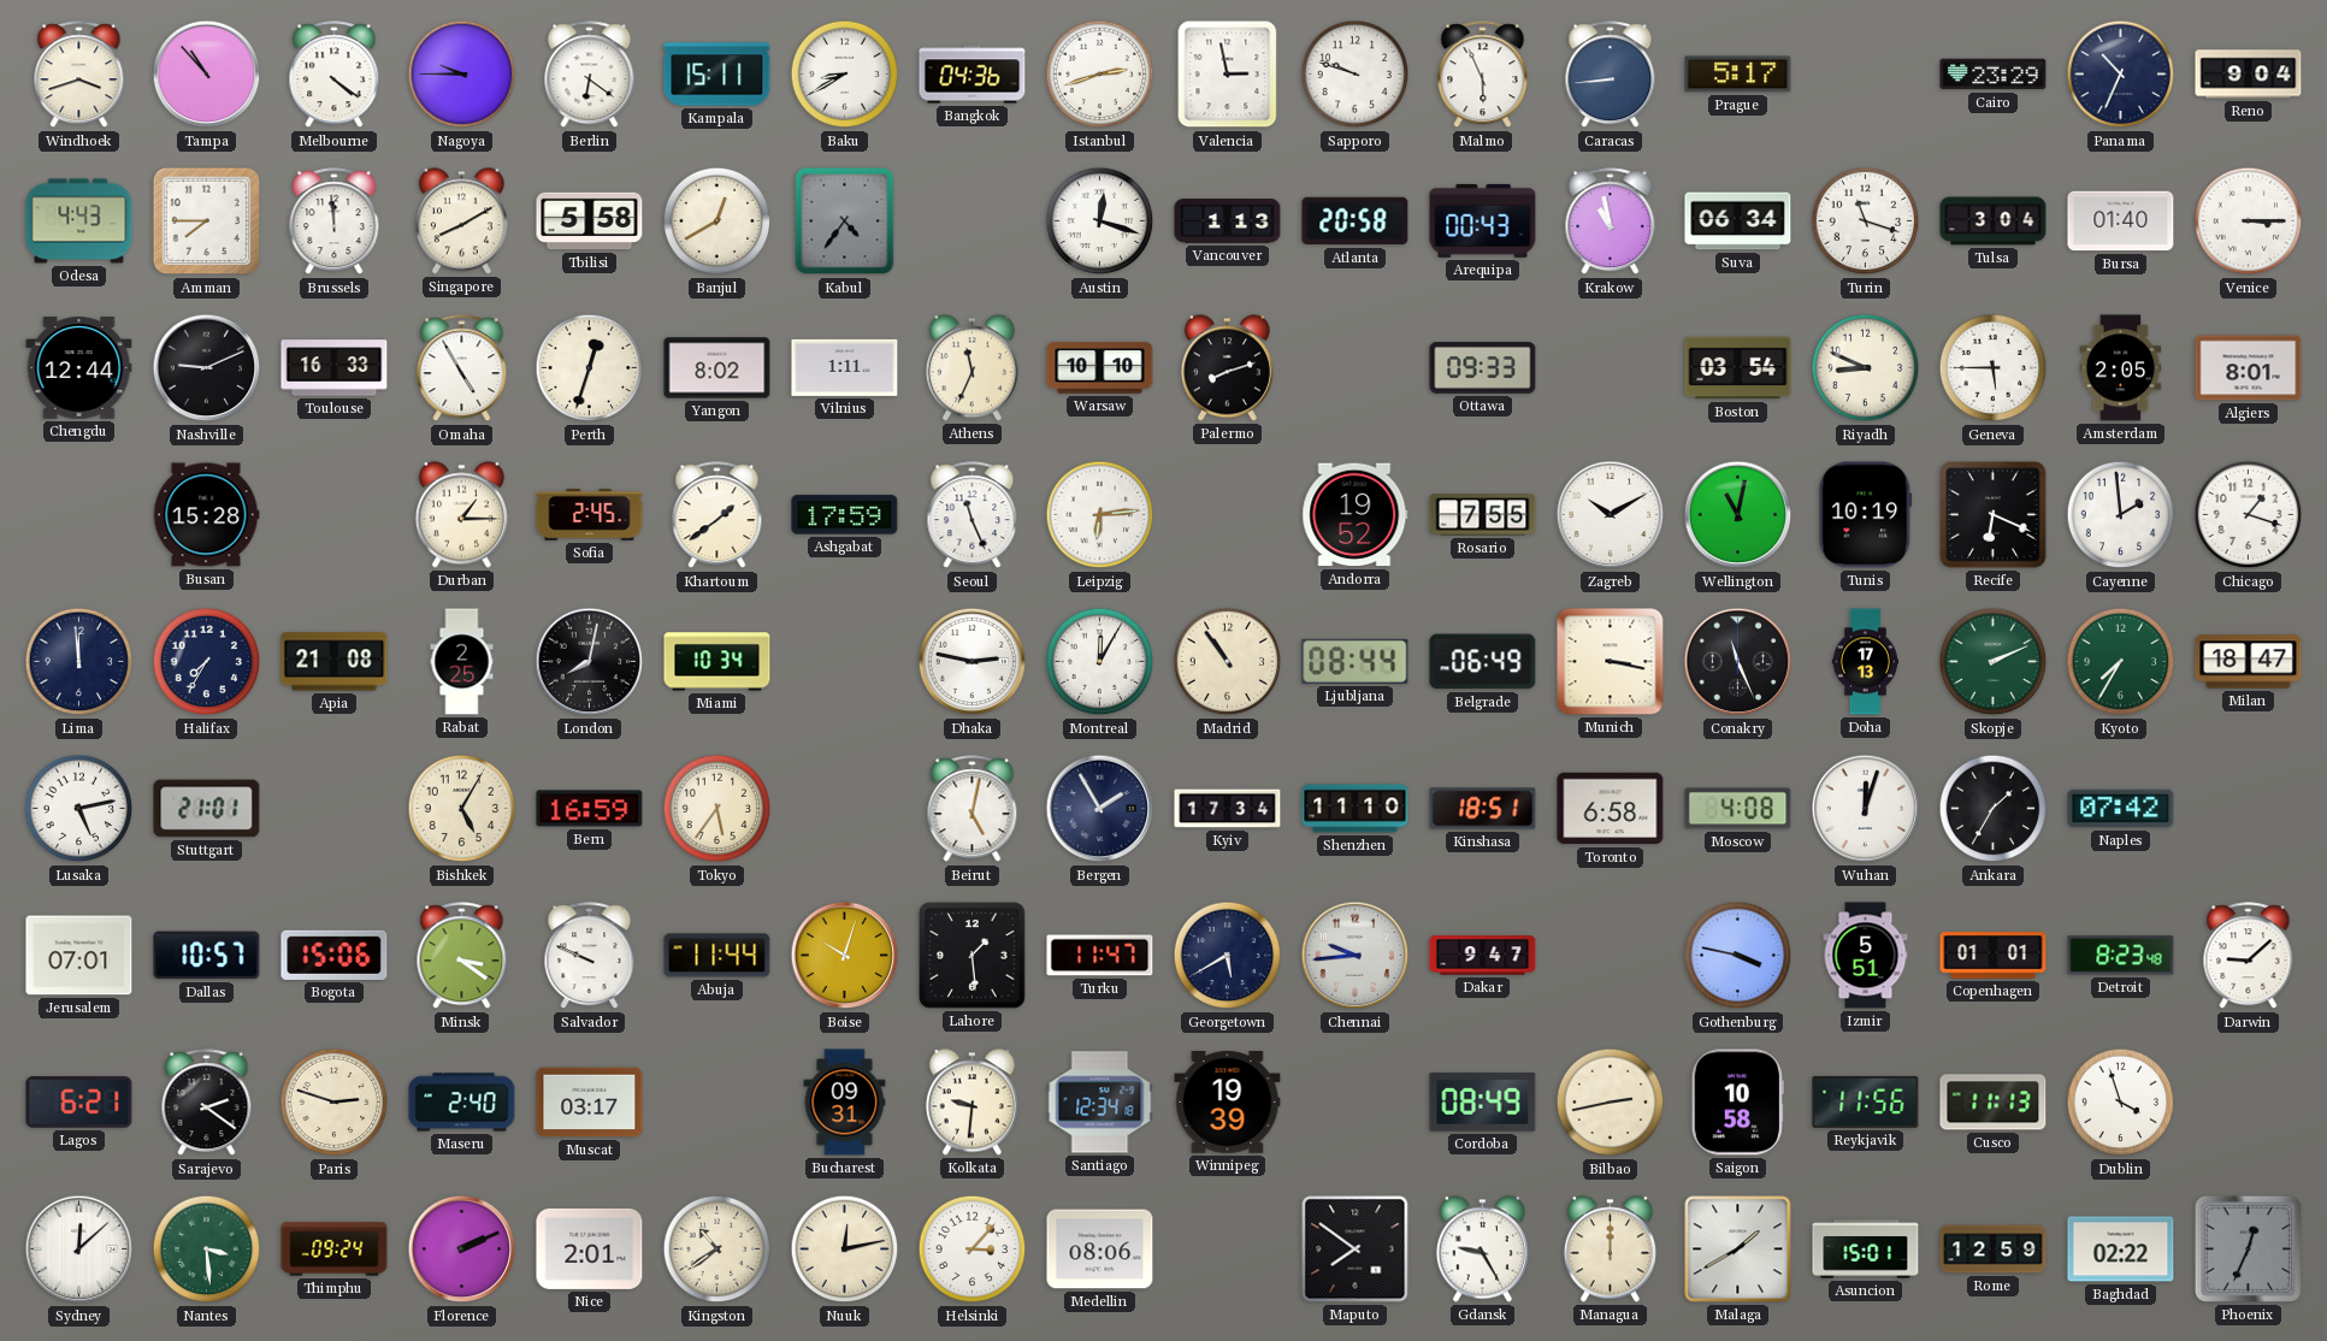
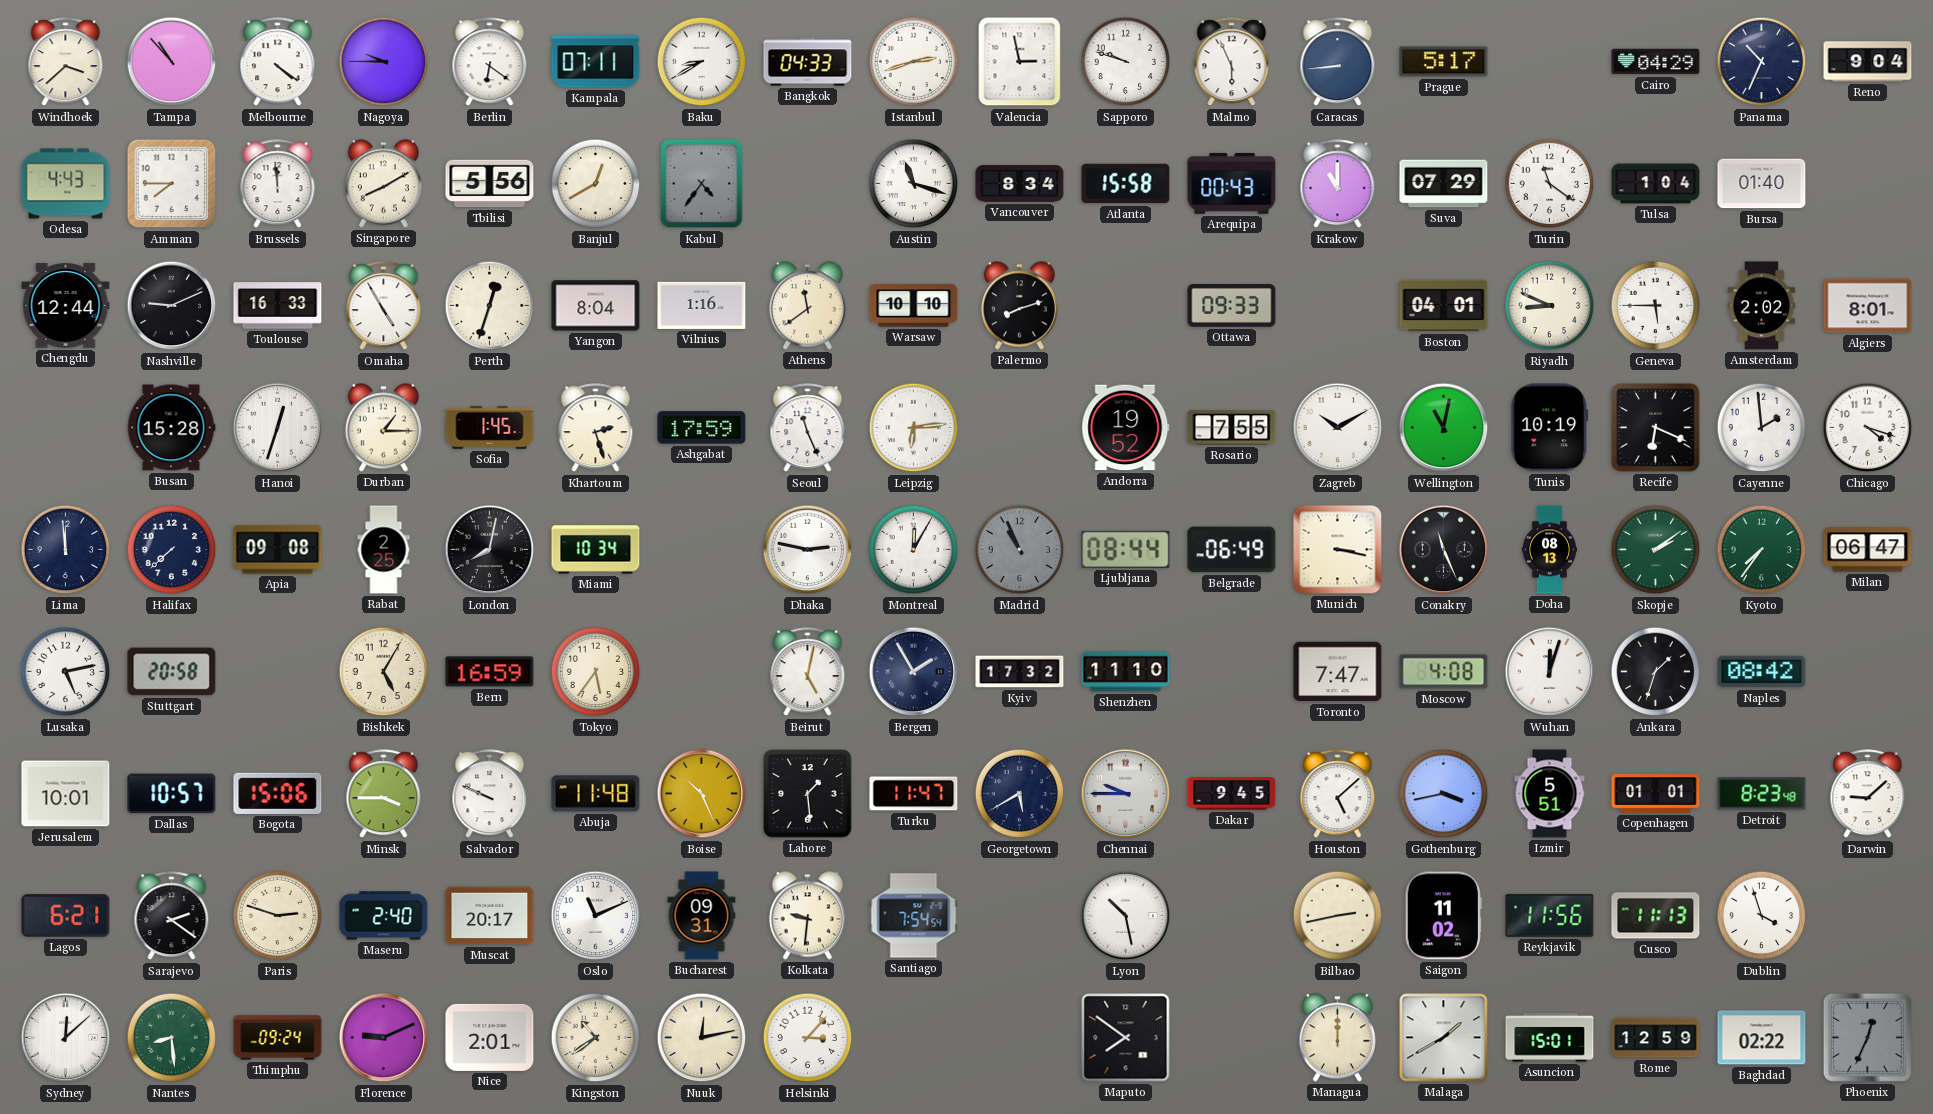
Windhoek: 3:42 -> 3:38 (66, 62)
Kampala: 15:11 -> 07:11 (596, 62)
Bangkok: 04:36 -> 04:33 (808, 62)
Cairo: 23:29 -> 04:29 (1656, 62)
Tbilisi: 5:58 -> 5:56 (490, 184)
Austin: 12:18 -> 11:18 (914, 184)
Vancouver: 1:13 -> 8:34 (1020, 184)
Atlanta: 20:58 -> 15:58 (1126, 184)
Krakow: 10:58 -> 11:00 (1338, 184)
Suva: 06:34 -> 07:29 (1444, 184)
Turin: 11:18 -> 11:21 (1550, 184)
Tulsa: 3:04 -> 1:04 (1656, 184)
Venice: 3:15 -> none (2249, 221)
Yangon: 8:02 -> 8:04 (596, 306)
Vilnius: 1:11 -> 1:16 (702, 305)
Athens: 11:34 -> 11:39 (807, 306)
Boston: 03:54 -> 04:01 (1444, 306)
Amsterdam: 2:05 -> 2:02 (1762, 306)
Hanoi: none -> 12:33 (278, 428)
Sofia: 2:45 -> 1:45 (490, 428)
Khartoum: 1:39 -> 2:27 (596, 428)
Chicago: 1:18 -> 4:18 (1868, 428)
Halifax: 7:35 -> 7:38 (172, 550)
Apia: 21:08 -> 09:08 (278, 550)
Madrid: 10:54 -> 10:56 (1020, 550)
Madrid dial: cream -> grey (1020, 550)
Doha: 17:13 -> 08:13 (1549, 550)
Skopje: 2:11 -> 2:09 (1656, 550)
Kyoto: 7:35 -> 7:36 (1762, 550)
Milan: 18:47 -> 06:47 (1868, 550)
Stuttgart: 21:01 -> 20:58 (172, 672)
Kyiv: 17:34 -> 17:32 (1020, 672)
Kinshasa: 18:51 -> none (1483, 809)
Toronto: 6:58 -> 7:47 (1338, 672)
Ankara: 1:35 -> 1:33 (1656, 672)
Naples: 07:42 -> 08:42 (1762, 672)
Jerusalem: 07:01 -> 10:01 (66, 794)
Minsk: 3:21 -> 3:45 (384, 794)
Abuja: 11:44 -> 11:48 (596, 794)
Boise: 10:03 -> 10:26 (702, 794)
Chennai: 9:44 -> 9:45 (1126, 794)
Dakar: 9:47 -> 9:45 (1232, 794)
Houston: none -> 5:08 (1338, 794)
Gothenburg: 3:47 -> 3:43 (1444, 794)
Muscat: 03:17 -> 20:17 (490, 916)
Oslo: none -> 11:11 (596, 916)
Santiago: 12:34 -> 7:54 (914, 916)
Winnipeg: 19:39 -> none (1228, 1103)
Lyon: none -> 10:28 (1126, 916)
Cordoba: 08:49 -> none (1483, 1103)
Saigon: 10:58 -> 11:02 (1443, 916)
Nantes: 3:29 -> 8:29 (172, 1038)
Florence: 2:11 -> 9:11 (384, 1038)
Medellin: 08:06 -> none (1100, 1250)
Gdansk: 9:25 -> none (1482, 1250)
